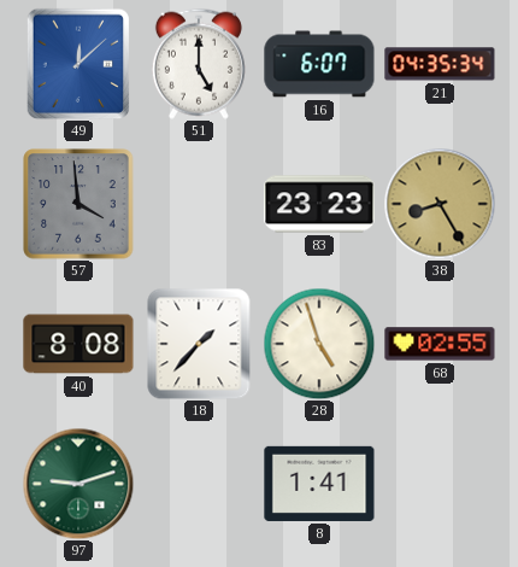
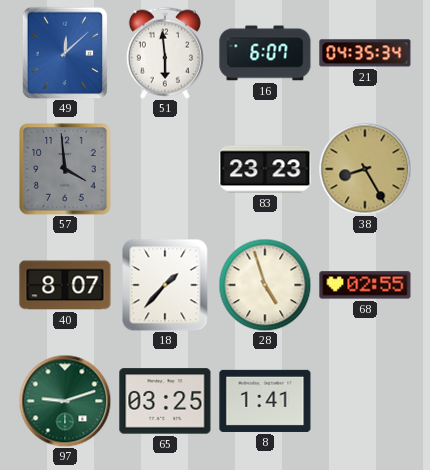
51: 5:00 -> 5:59 (165, 53)
40: 8:08 -> 8:07 (65, 285)
65: none -> 03:25 (165, 401)
